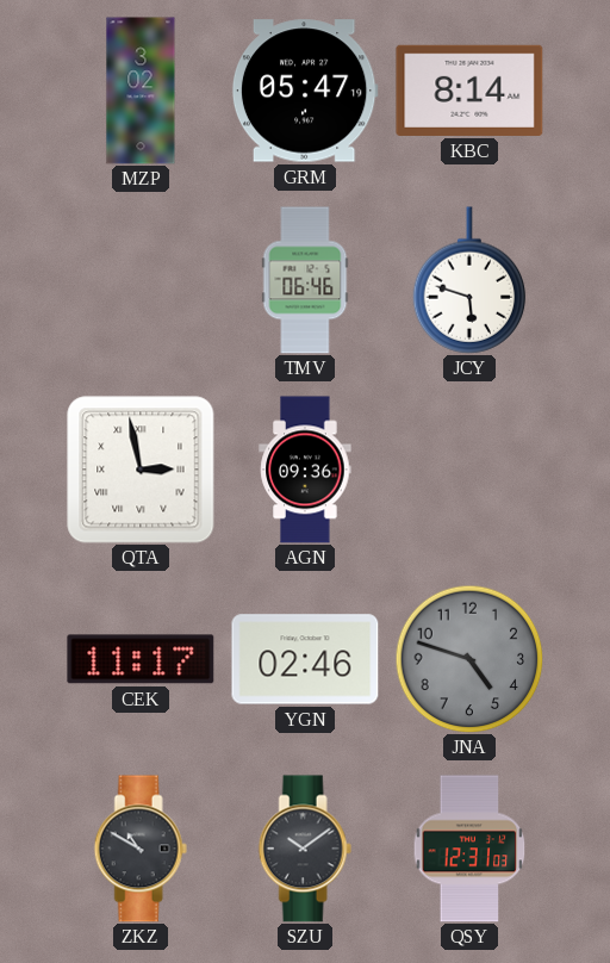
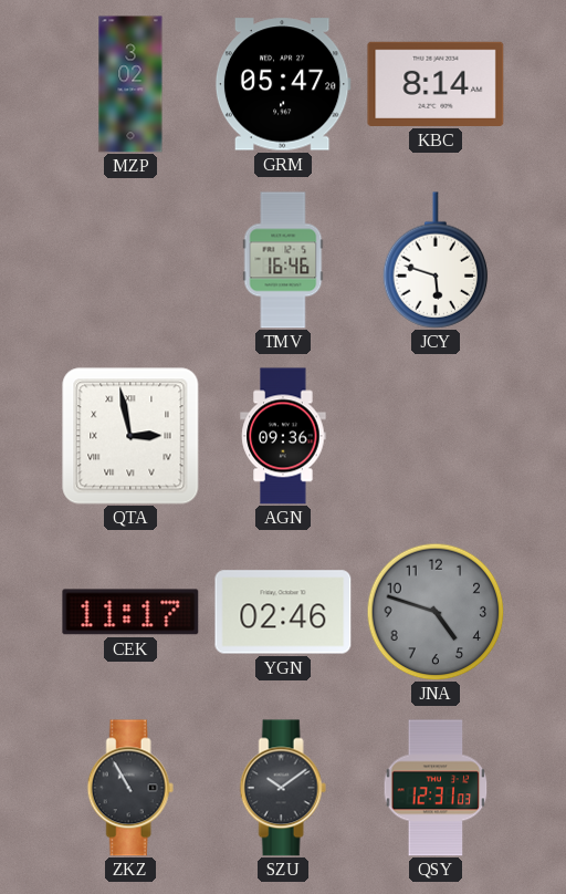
GRM: 05:47:19 -> 05:47:20 (283, 84)
TMV: 06:46 -> 16:46 (283, 260)
ZKZ: 10:50 -> 10:55 (130, 788)
